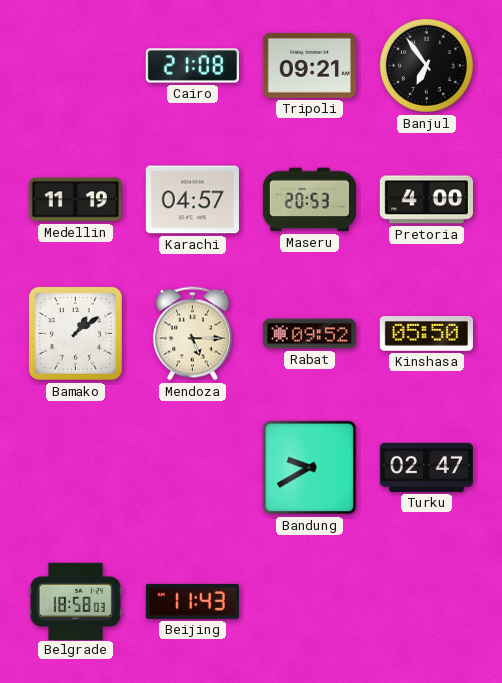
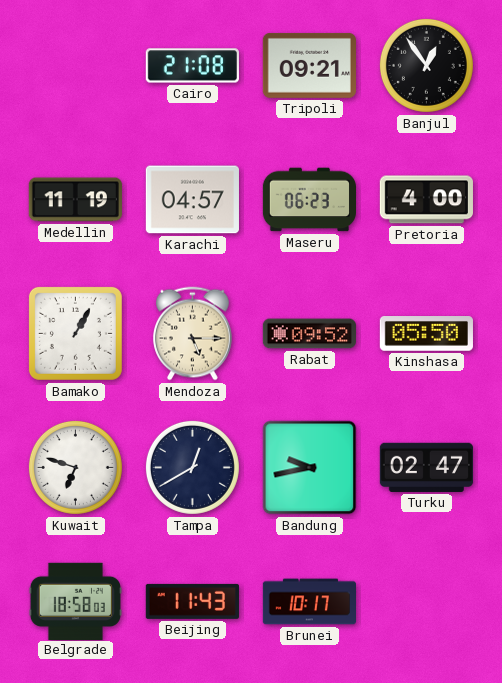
Banjul: 6:54 -> 12:54 (426, 65)
Maseru: 20:53 -> 06:23 (309, 200)
Bamako: 1:09 -> 1:05 (75, 333)
Kuwait: none -> 6:48 (75, 467)
Tampa: none -> 12:40 (192, 467)
Bandung: 9:40 -> 9:43 (310, 468)
Brunei: none -> 10:17 (309, 602)
